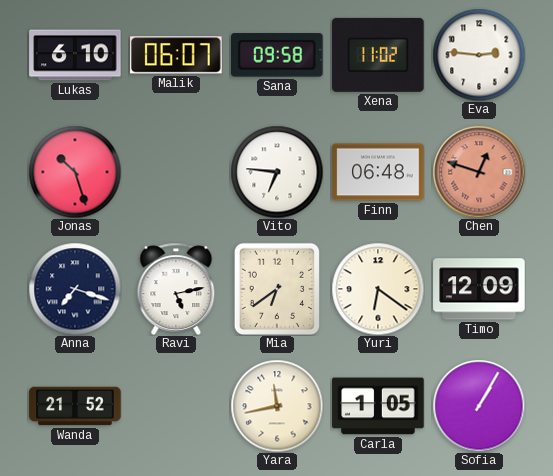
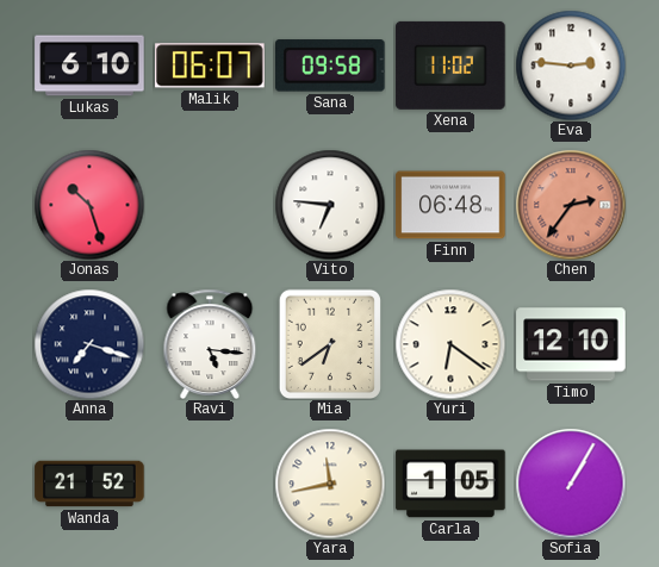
Chen: 12:48 -> 2:36 (571, 205)
Ravi: 5:13 -> 5:16 (210, 343)
Timo: 12:09 -> 12:10 (571, 344)
